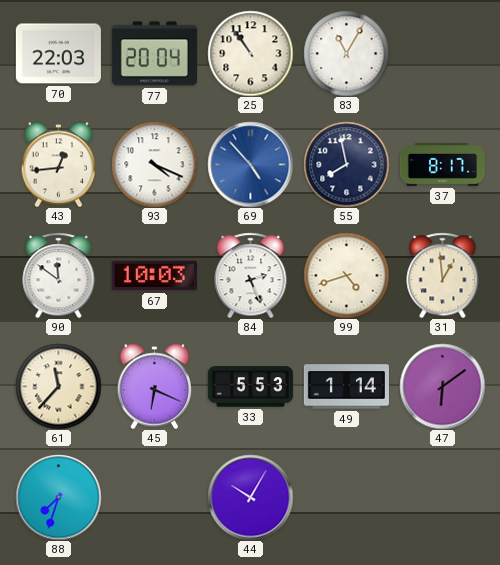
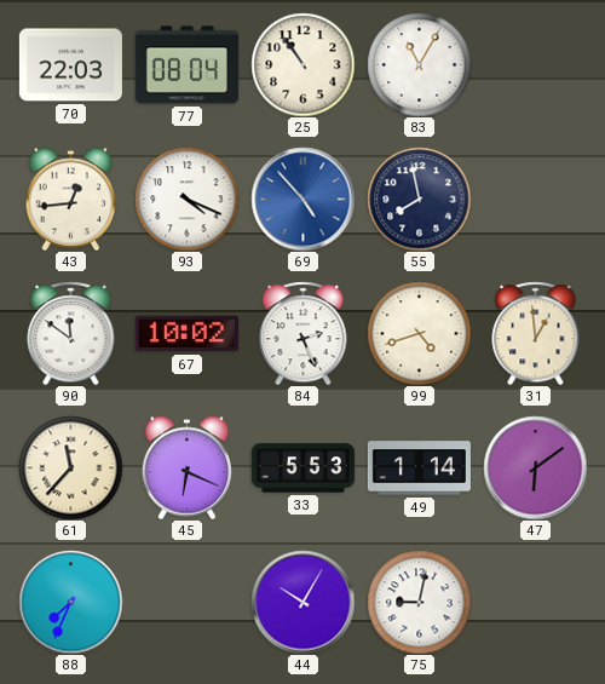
77: 20:04 -> 08:04 (186, 65)
37: 8:17 -> none (442, 165)
67: 10:03 -> 10:02 (186, 334)
88: 7:33 -> 7:34 (70, 602)
75: none -> 9:02 (419, 602)
